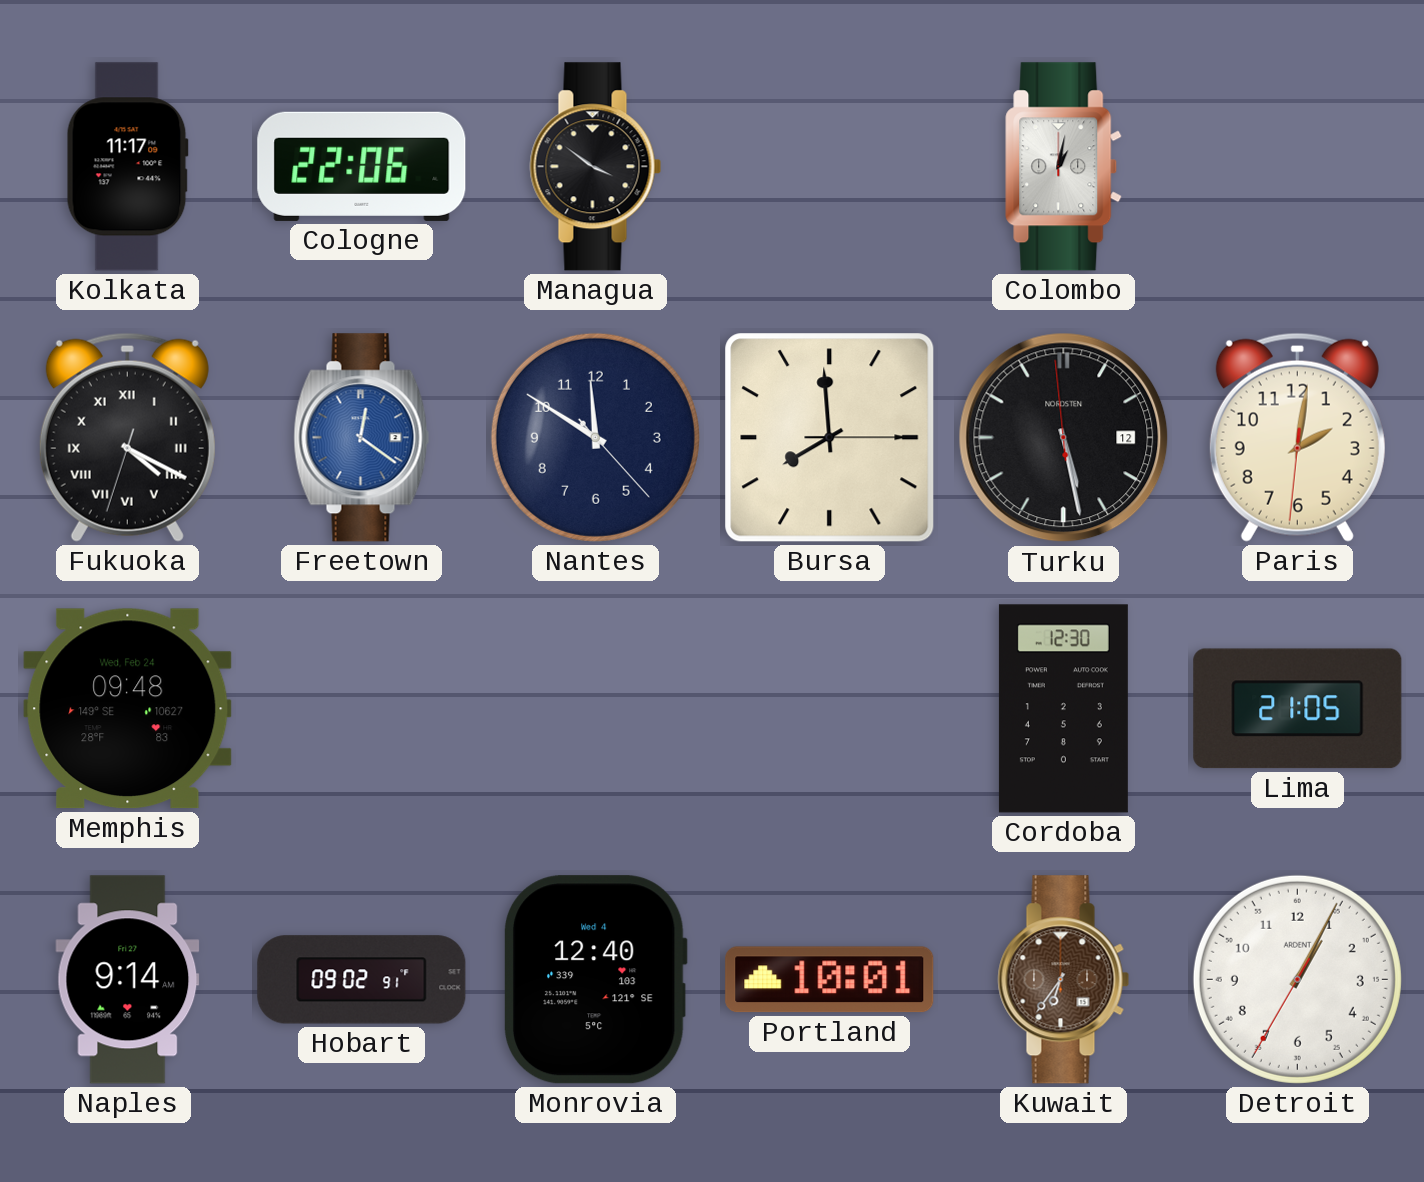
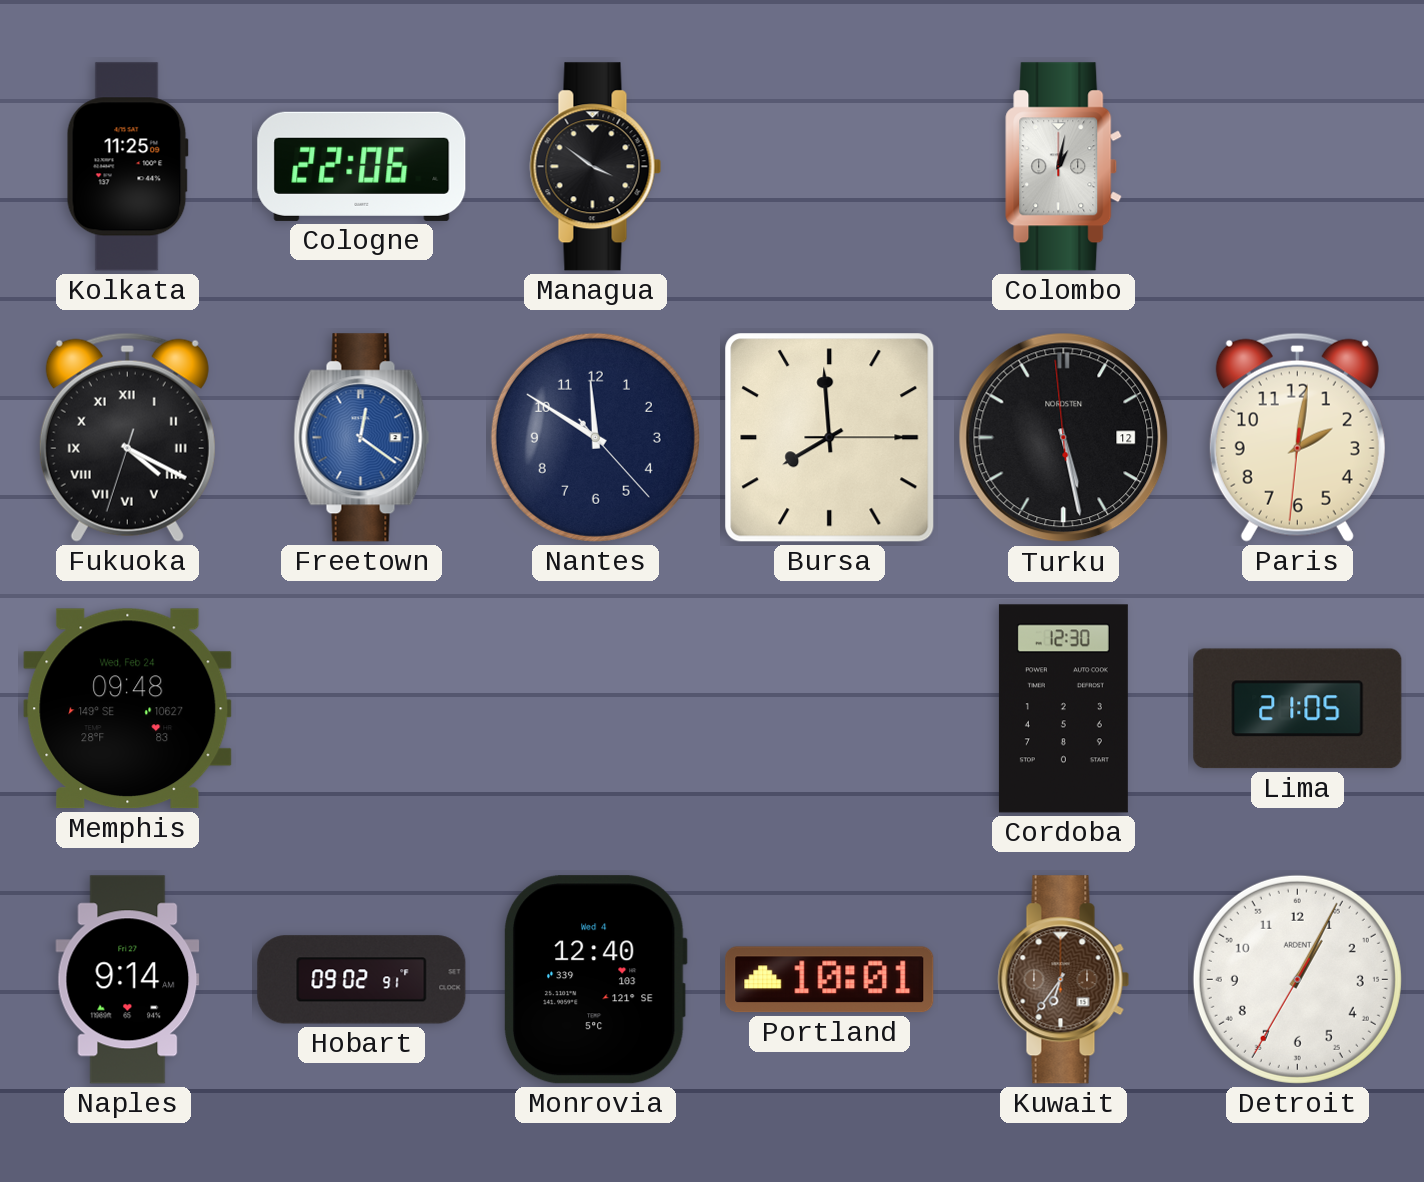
Kolkata: 11:17 -> 11:25 (127, 167)
